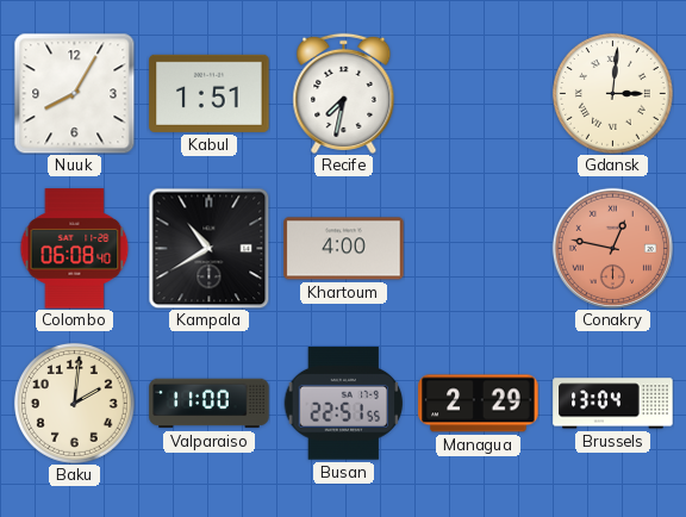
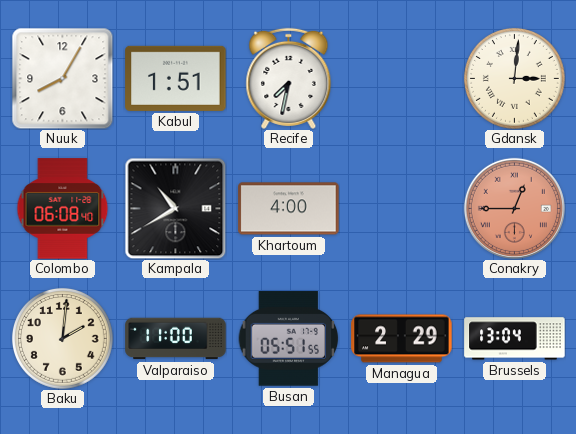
Conakry: 12:47 -> 12:45 (514, 208)
Busan: 22:51 -> 05:51 (288, 339)
